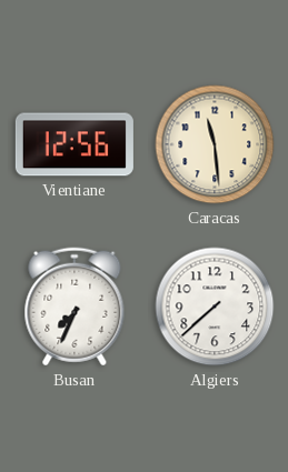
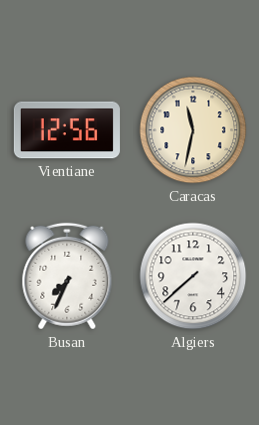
Caracas: 11:29 -> 11:32 (193, 130)
